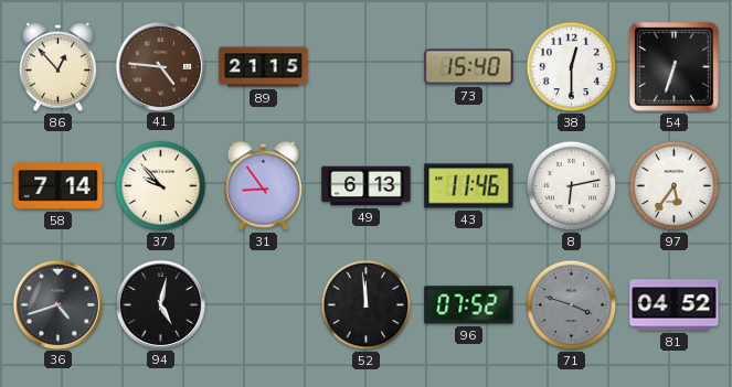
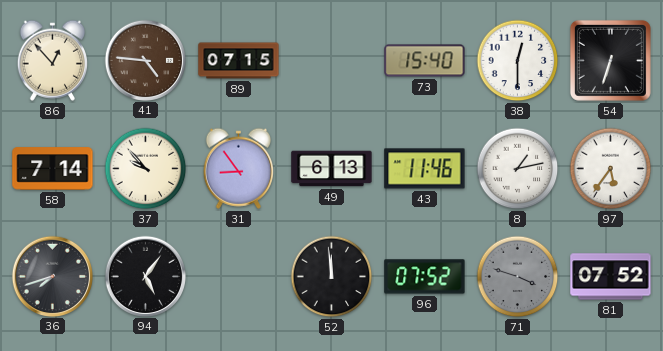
89: 21:15 -> 07:15 (239, 61)
8: 6:13 -> 1:13 (518, 169)
36: 4:42 -> 7:42 (52, 276)
94: 5:02 -> 5:06 (145, 276)
81: 04:52 -> 07:52 (611, 277)
